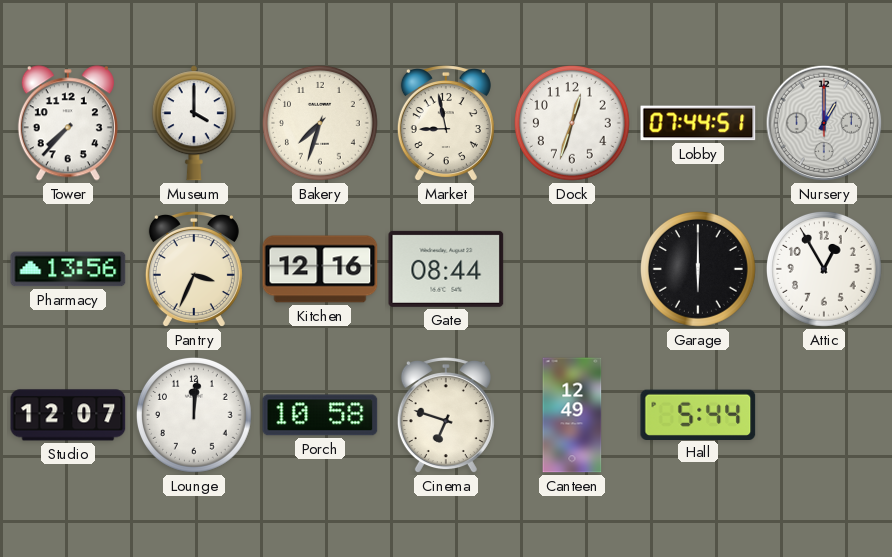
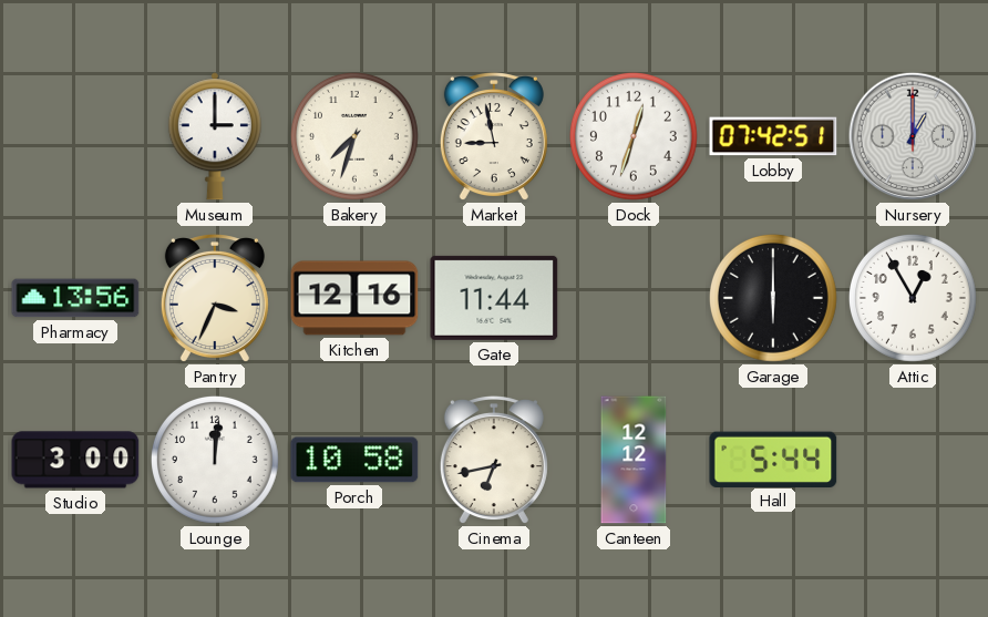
Tower: 7:37 -> none (68, 123)
Museum: 4:00 -> 3:00 (215, 136)
Lobby: 07:44 -> 07:42 (773, 136)
Gate: 08:44 -> 11:44 (494, 298)
Studio: 12:07 -> 3:00 (75, 460)
Cinema: 6:48 -> 6:43 (494, 461)
Canteen: 12:49 -> 12:12 (634, 460)
